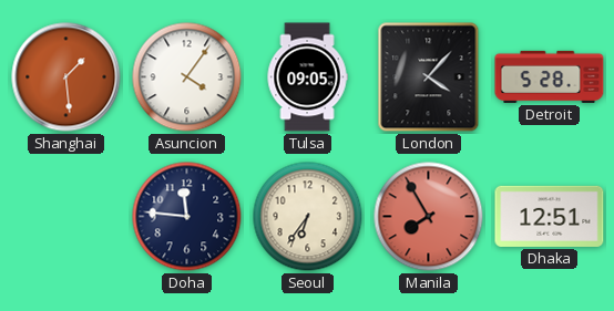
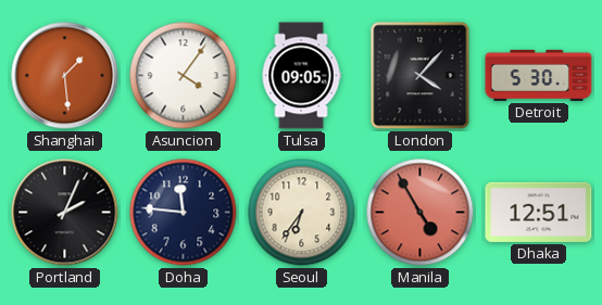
Detroit: 5:28 -> 5:30 (539, 75)
Portland: none -> 2:04 (65, 213)
Manila: 7:55 -> 4:55 (421, 213)
